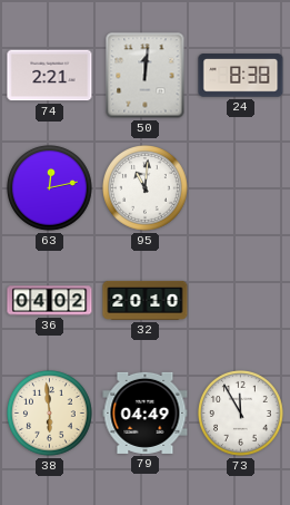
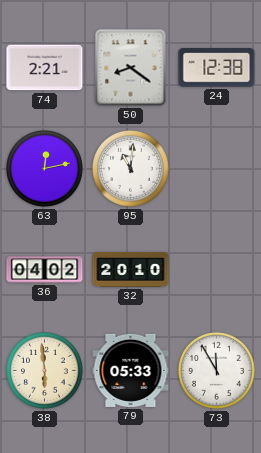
50: 12:01 -> 8:21 (131, 68)
24: 8:38 -> 12:38 (217, 68)
79: 04:49 -> 05:33 (131, 370)
